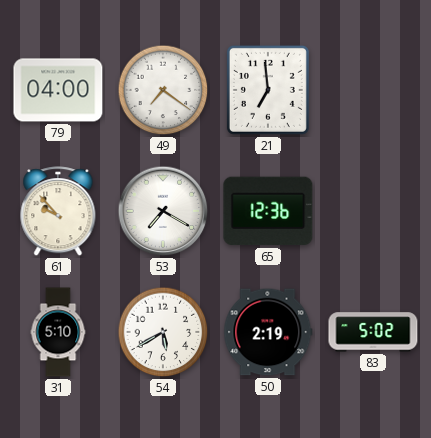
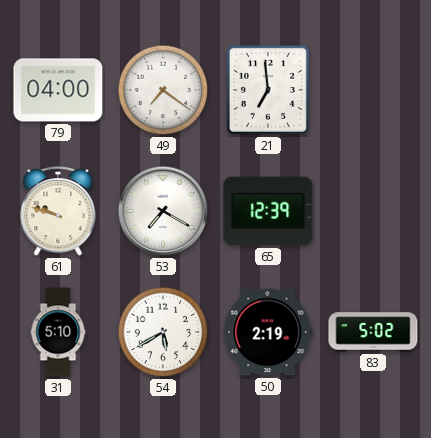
61: 9:53 -> 9:48 (58, 212)
65: 12:36 -> 12:39 (268, 211)
